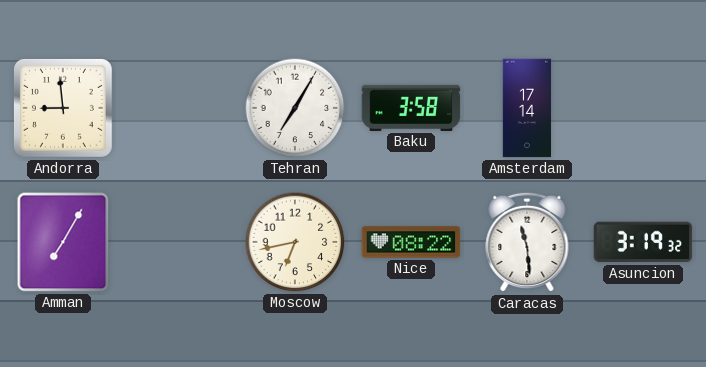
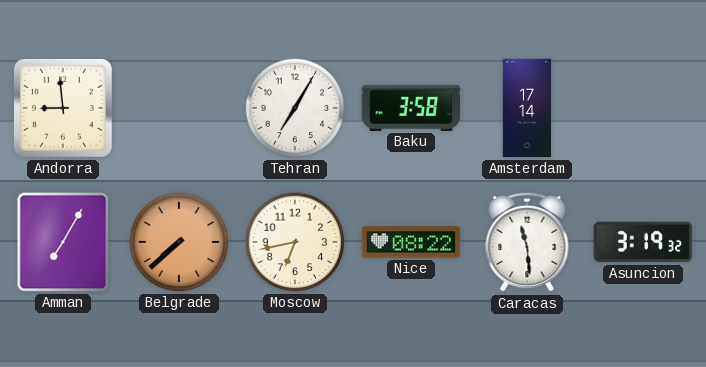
Belgrade: none -> 7:38 (179, 242)
